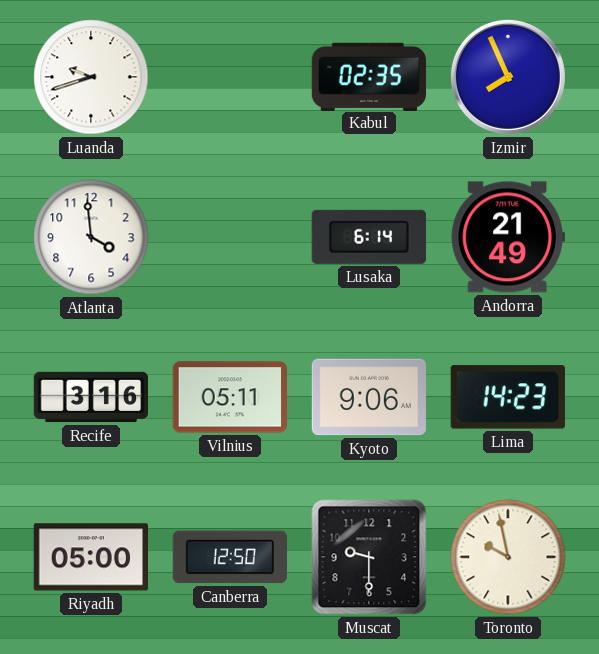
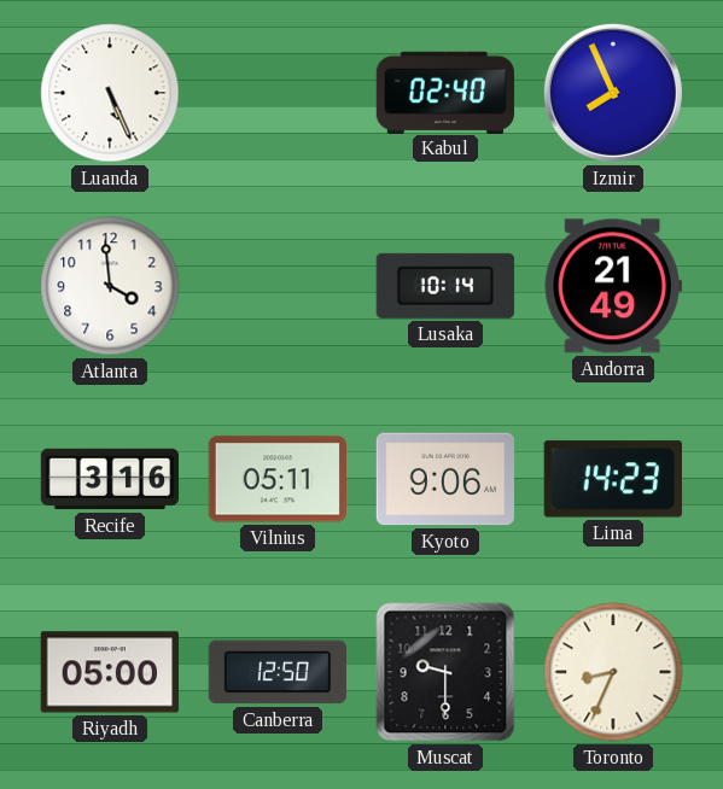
Luanda: 9:42 -> 5:26 (110, 93)
Kabul: 02:35 -> 02:40 (445, 92)
Lusaka: 6:14 -> 10:14 (445, 286)
Toronto: 9:58 -> 8:34 (613, 672)
